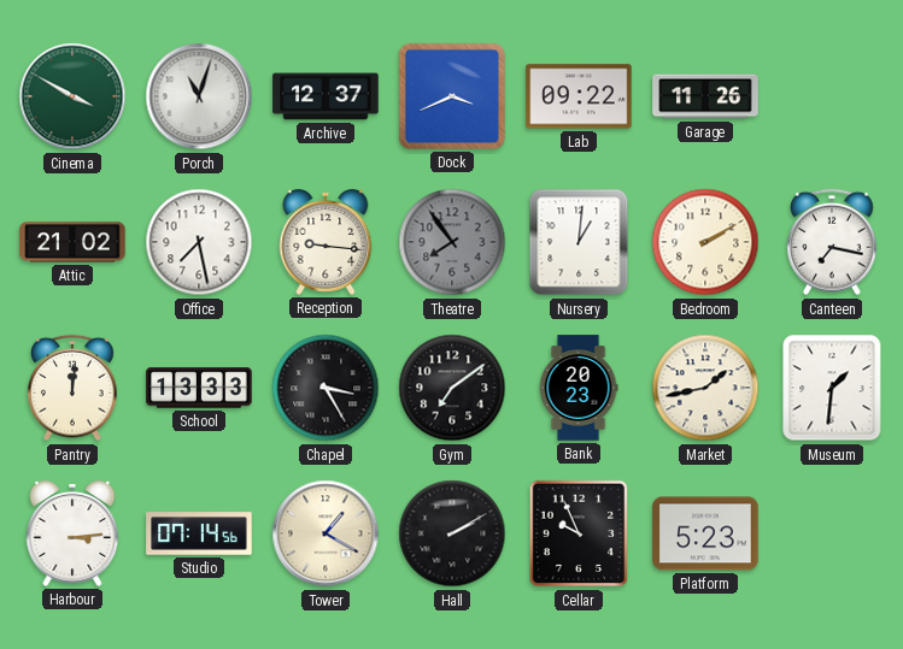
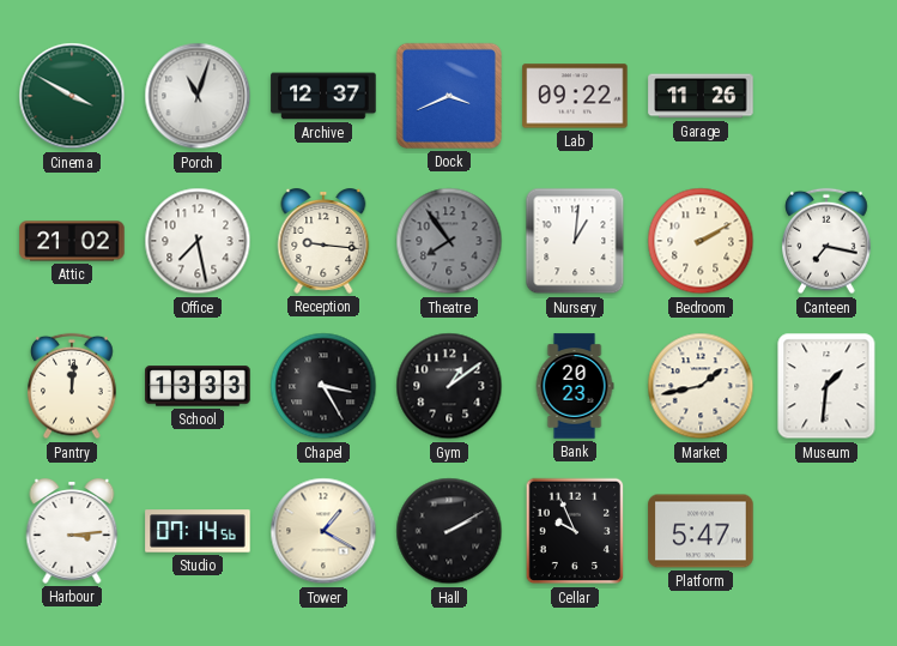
Gym: 7:09 -> 1:09 (449, 386)
Platform: 5:23 -> 5:47 (701, 531)
